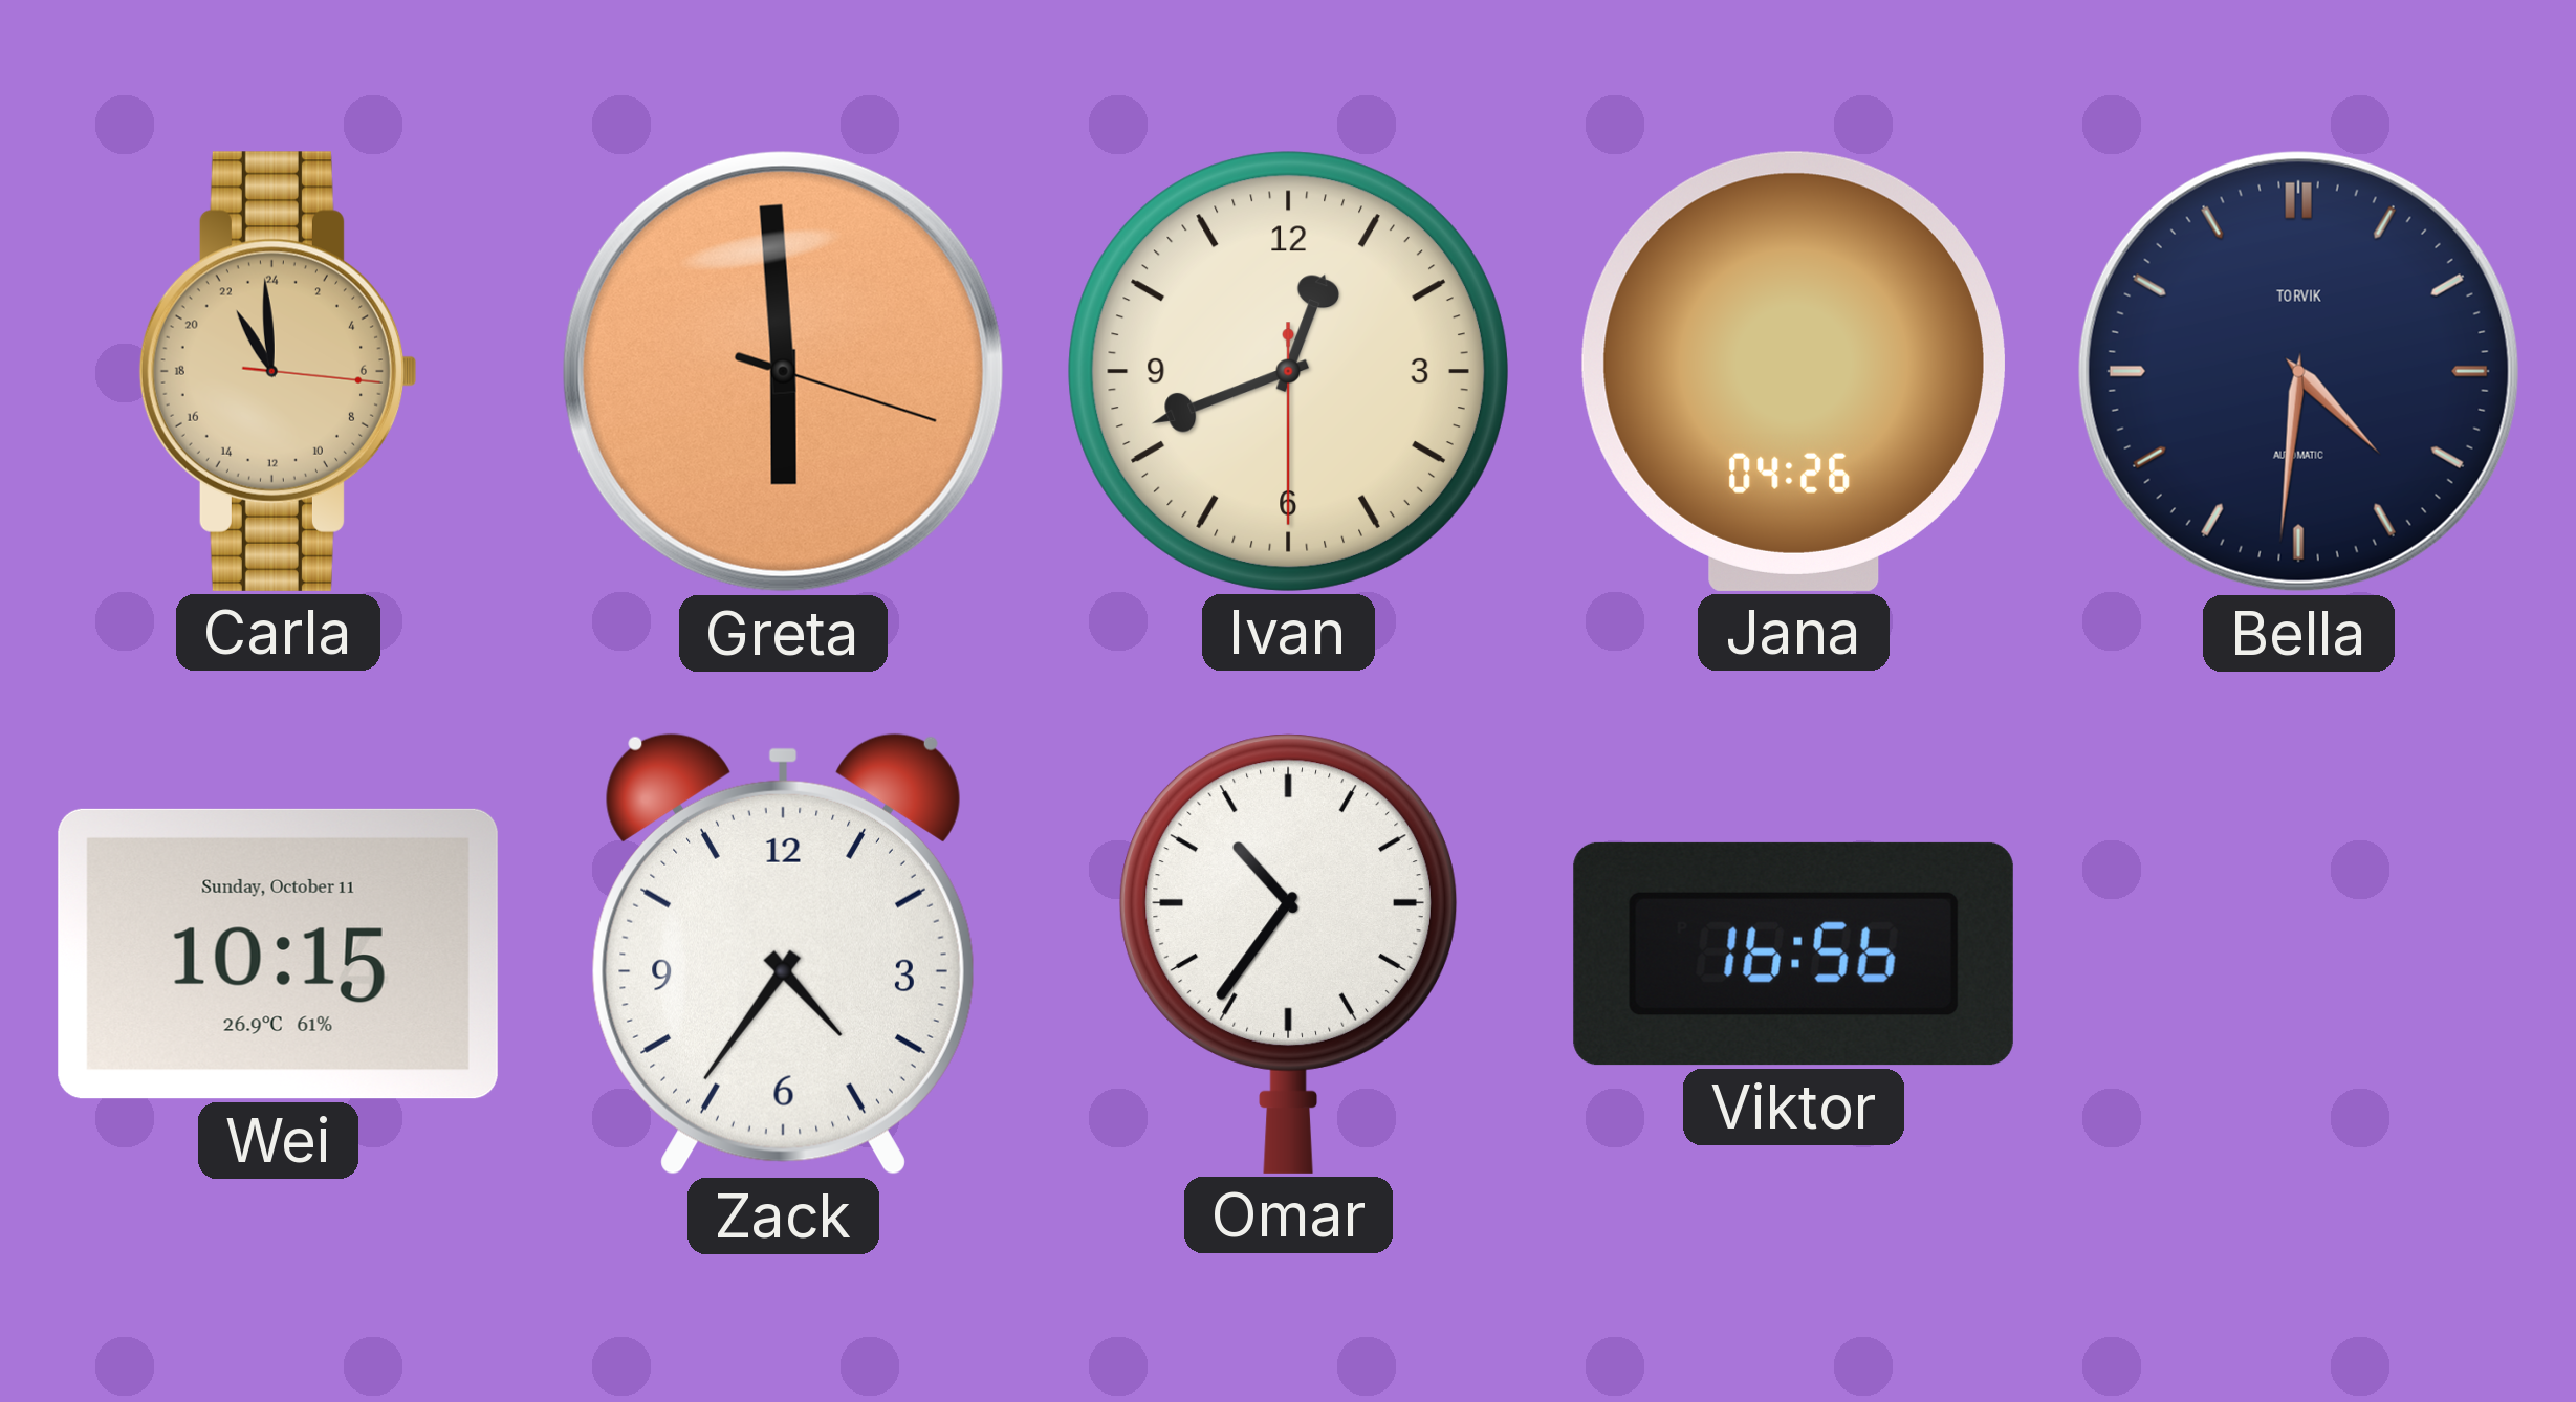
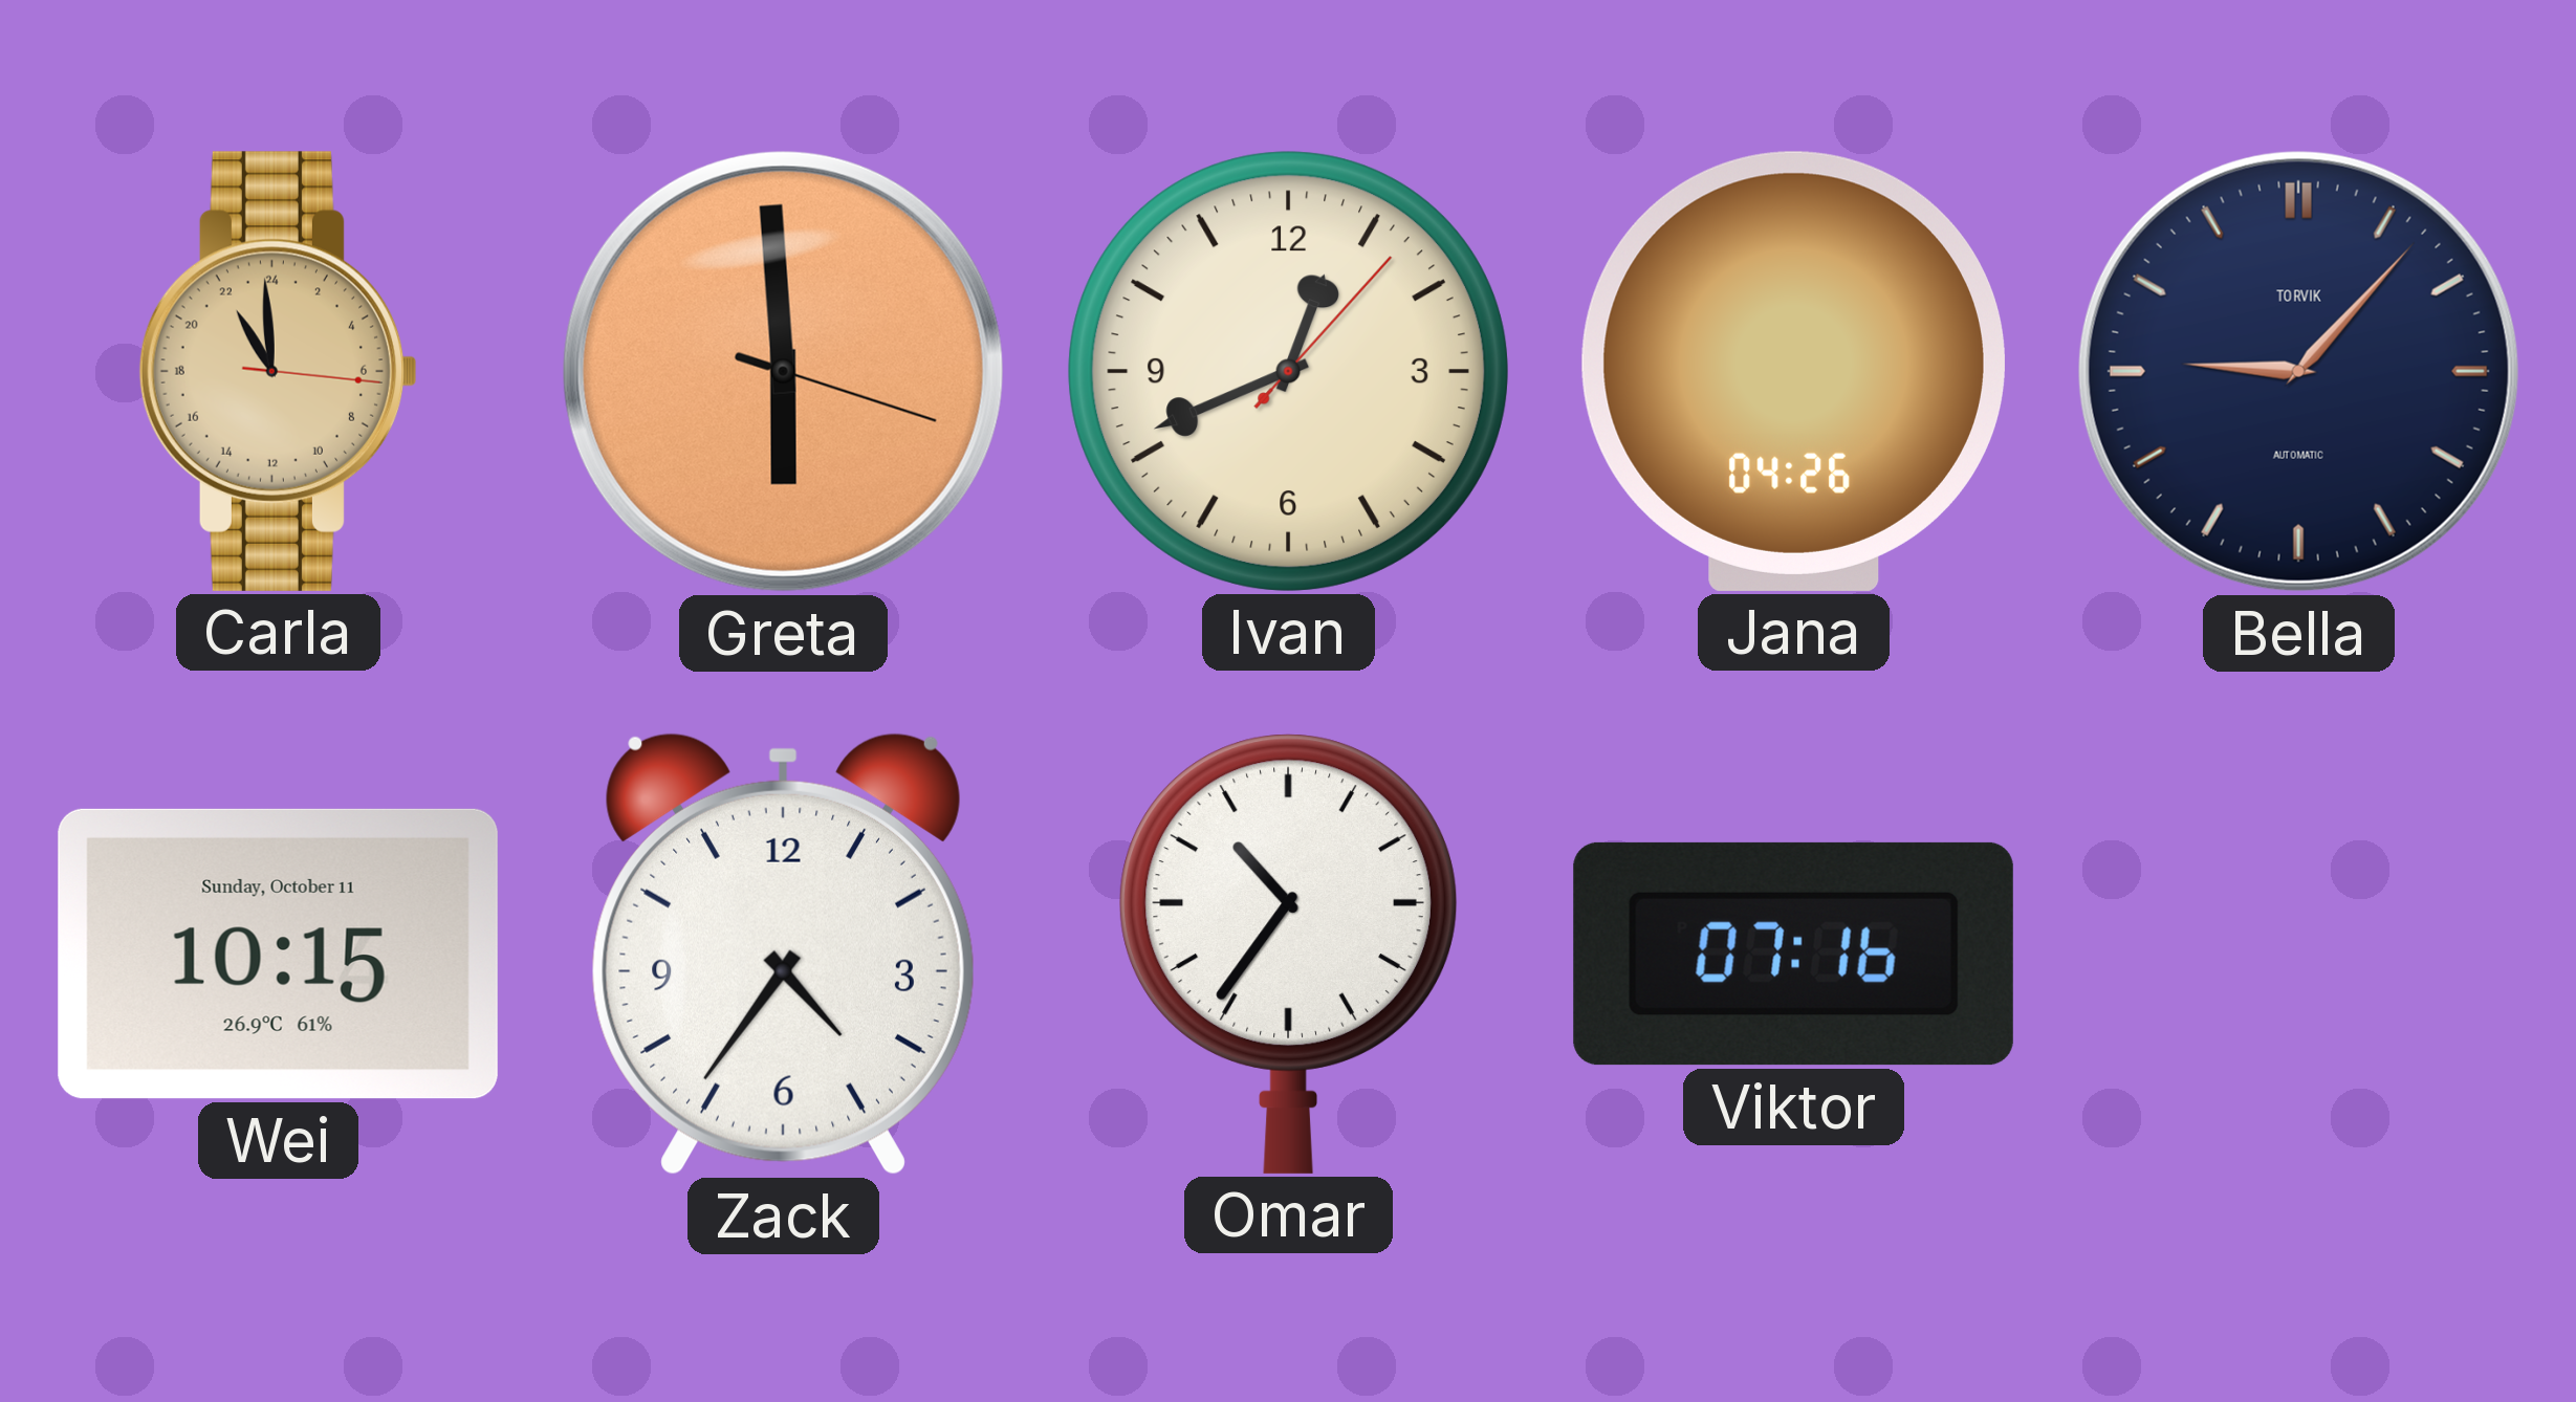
Ivan: 12:41:30 -> 12:41:07 (1288, 371)
Bella: 4:31 -> 9:07 (2298, 371)
Viktor: 16:56 -> 07:16 (1793, 954)
